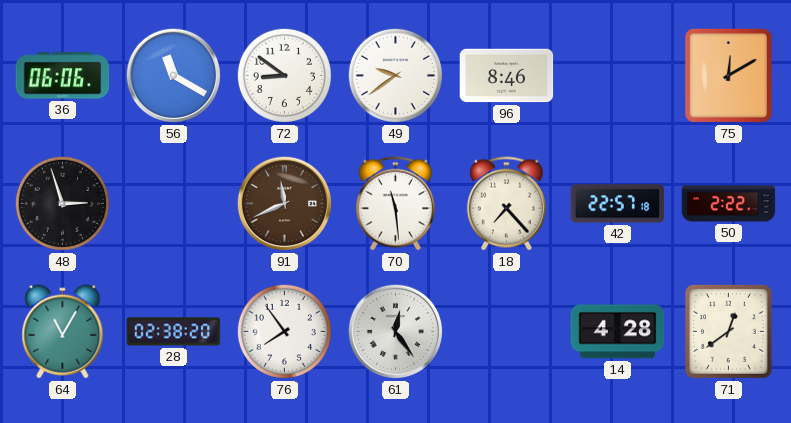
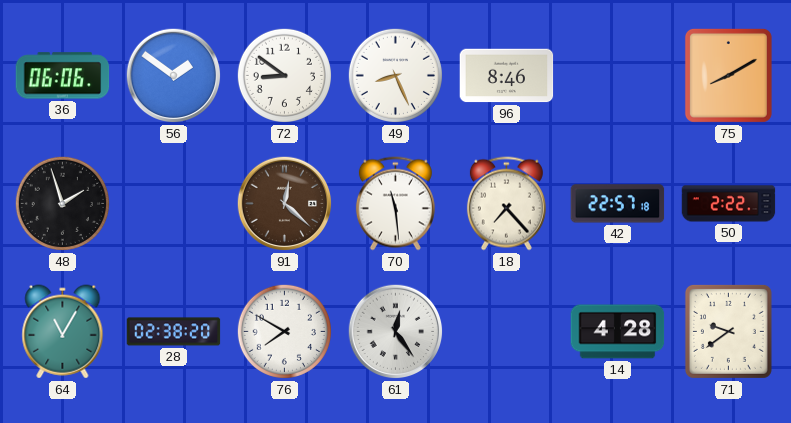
56: 11:20 -> 1:51 (174, 76)
49: 9:39 -> 8:26 (395, 75)
75: 12:10 -> 8:10 (728, 75)
48: 2:57 -> 1:57 (62, 203)
91: 11:41 -> 12:22 (285, 204)
76: 7:54 -> 7:50 (284, 331)
71: 12:39 -> 9:39 (728, 331)
